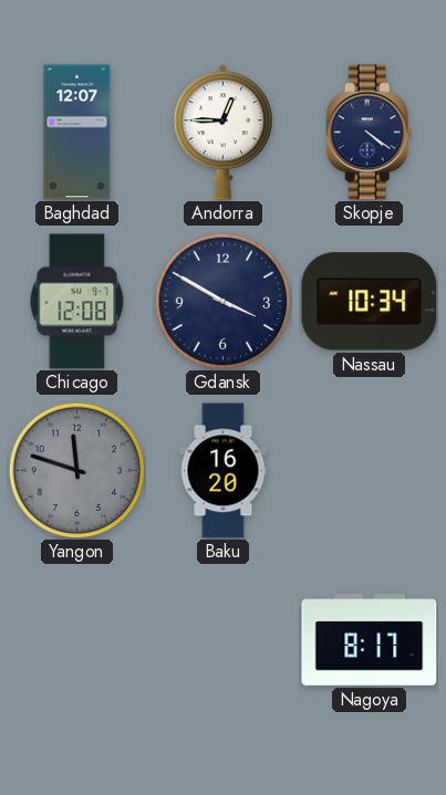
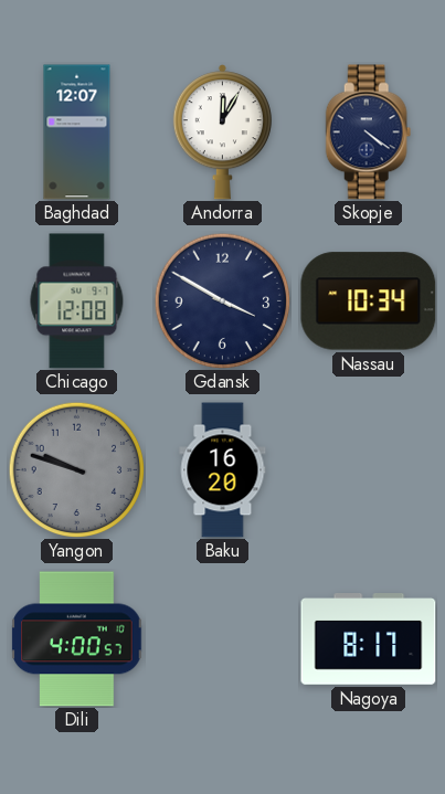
Andorra: 12:45 -> 12:05 (222, 133)
Yangon: 11:48 -> 9:48 (76, 469)
Dili: none -> 4:00 (77, 639)
